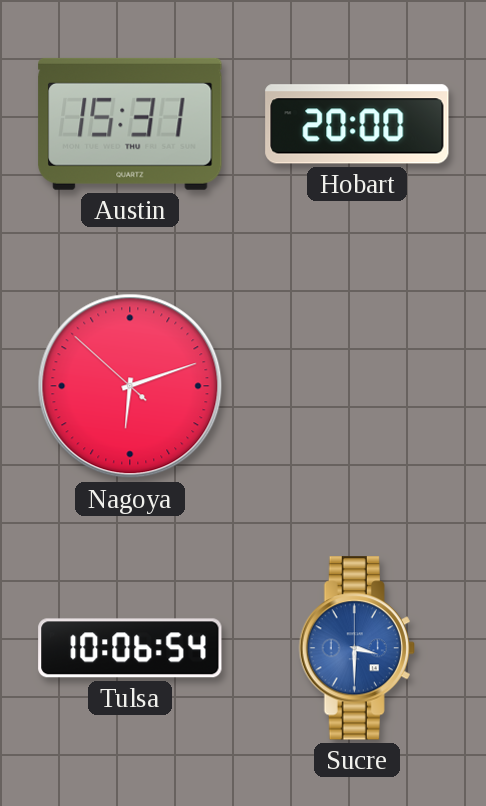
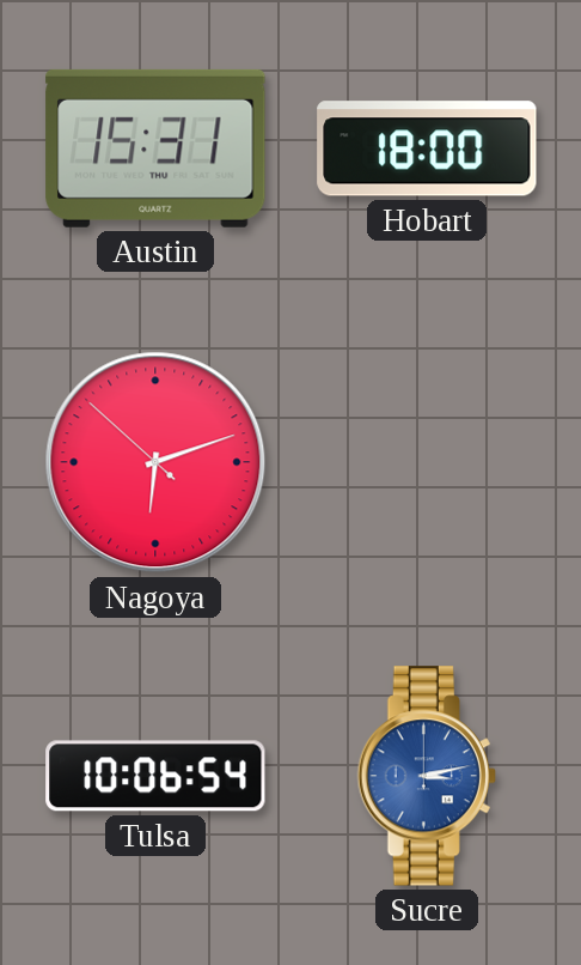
Hobart: 20:00 -> 18:00 (427, 148)
Sucre: 3:30 -> 3:13 (427, 776)
